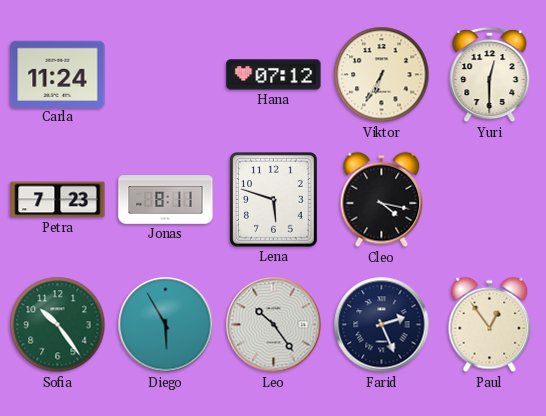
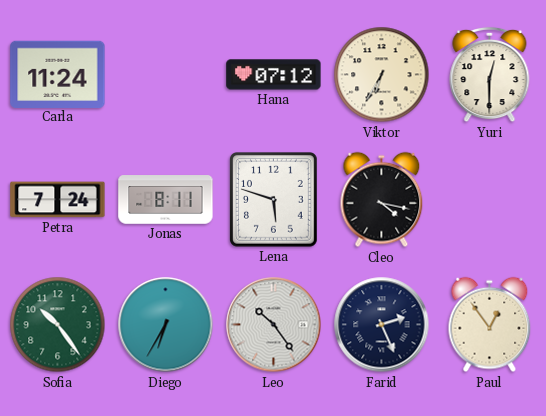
Petra: 7:23 -> 7:24 (58, 200)
Diego: 5:55 -> 6:35 (166, 325)
